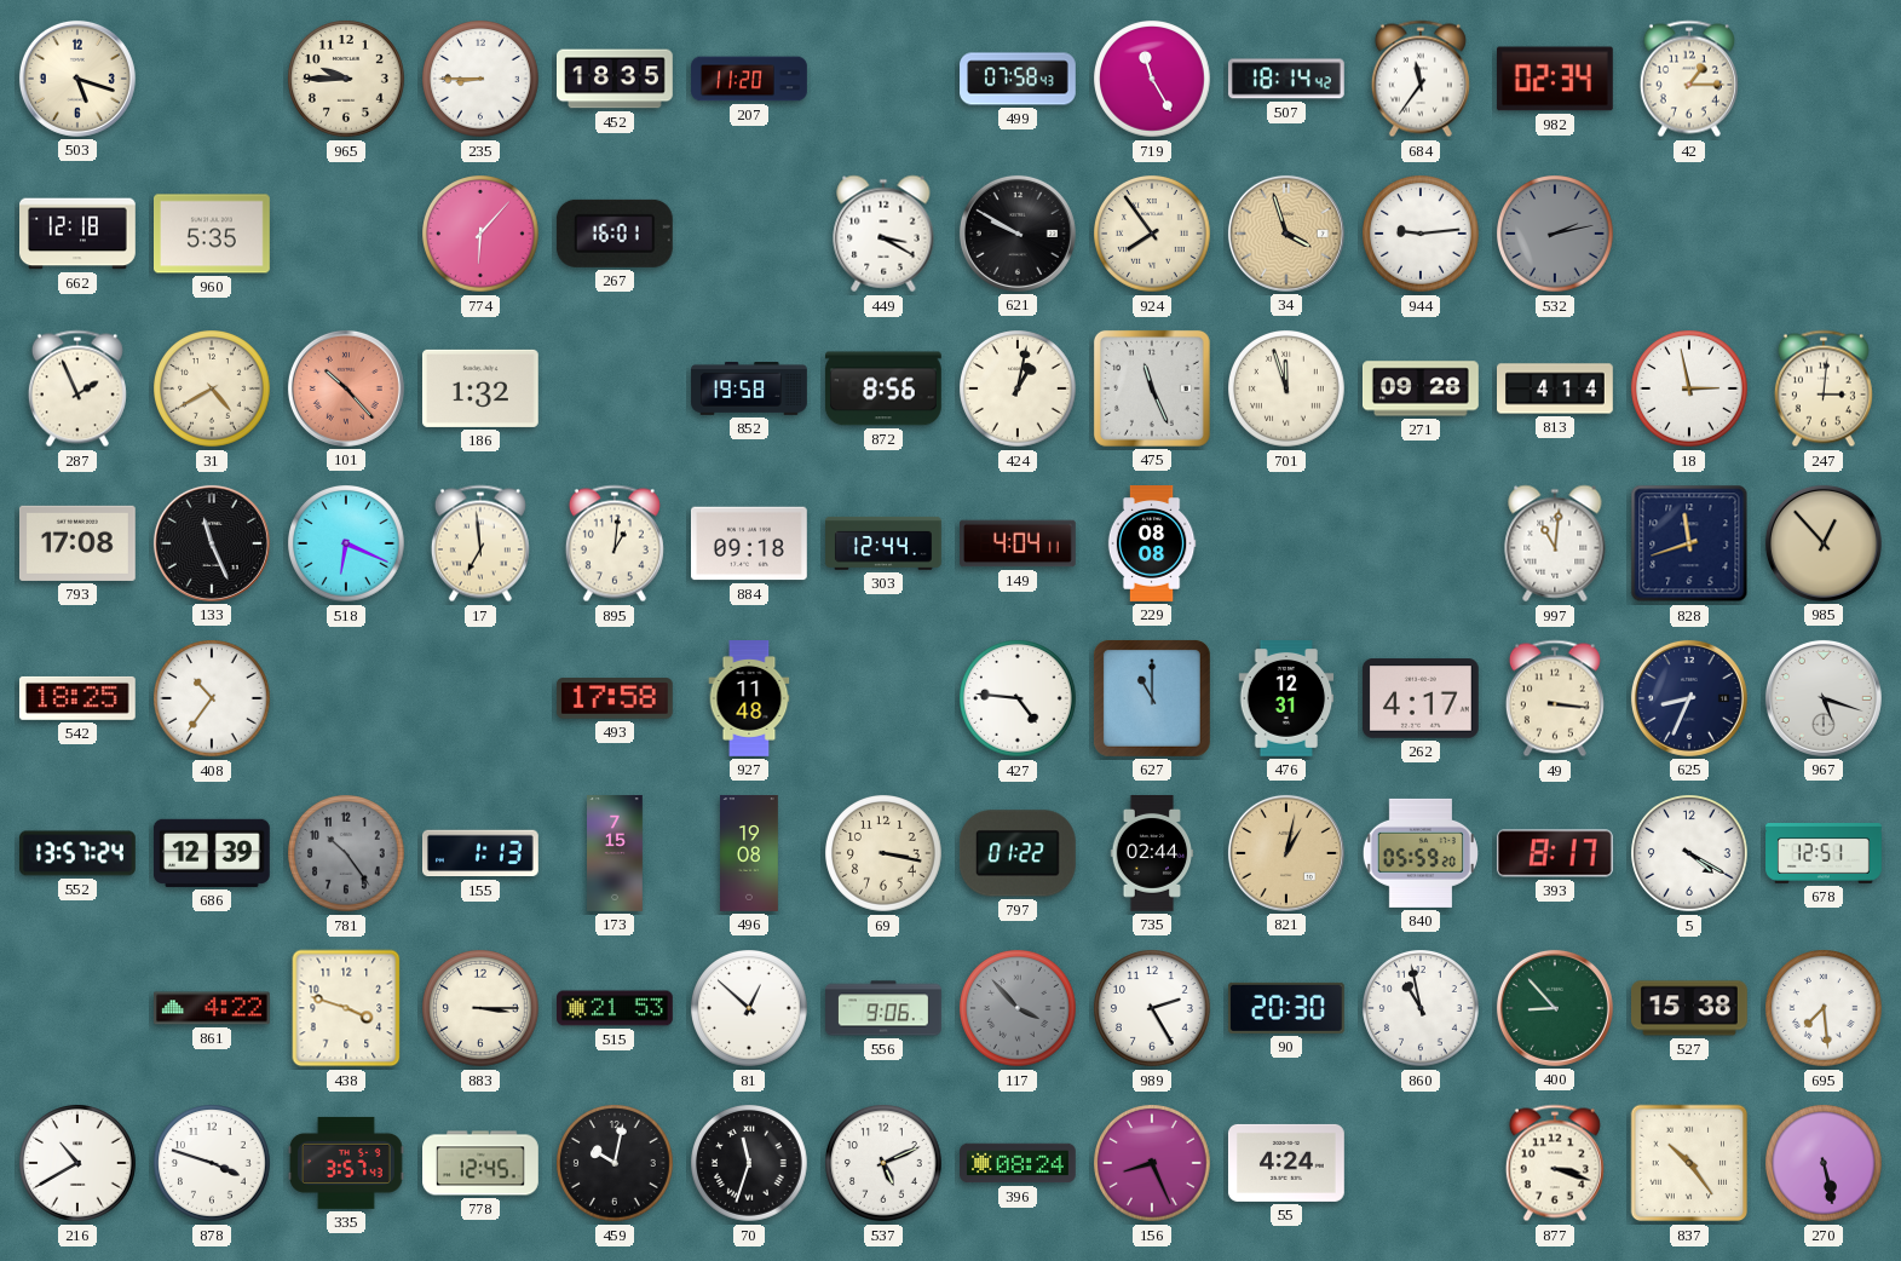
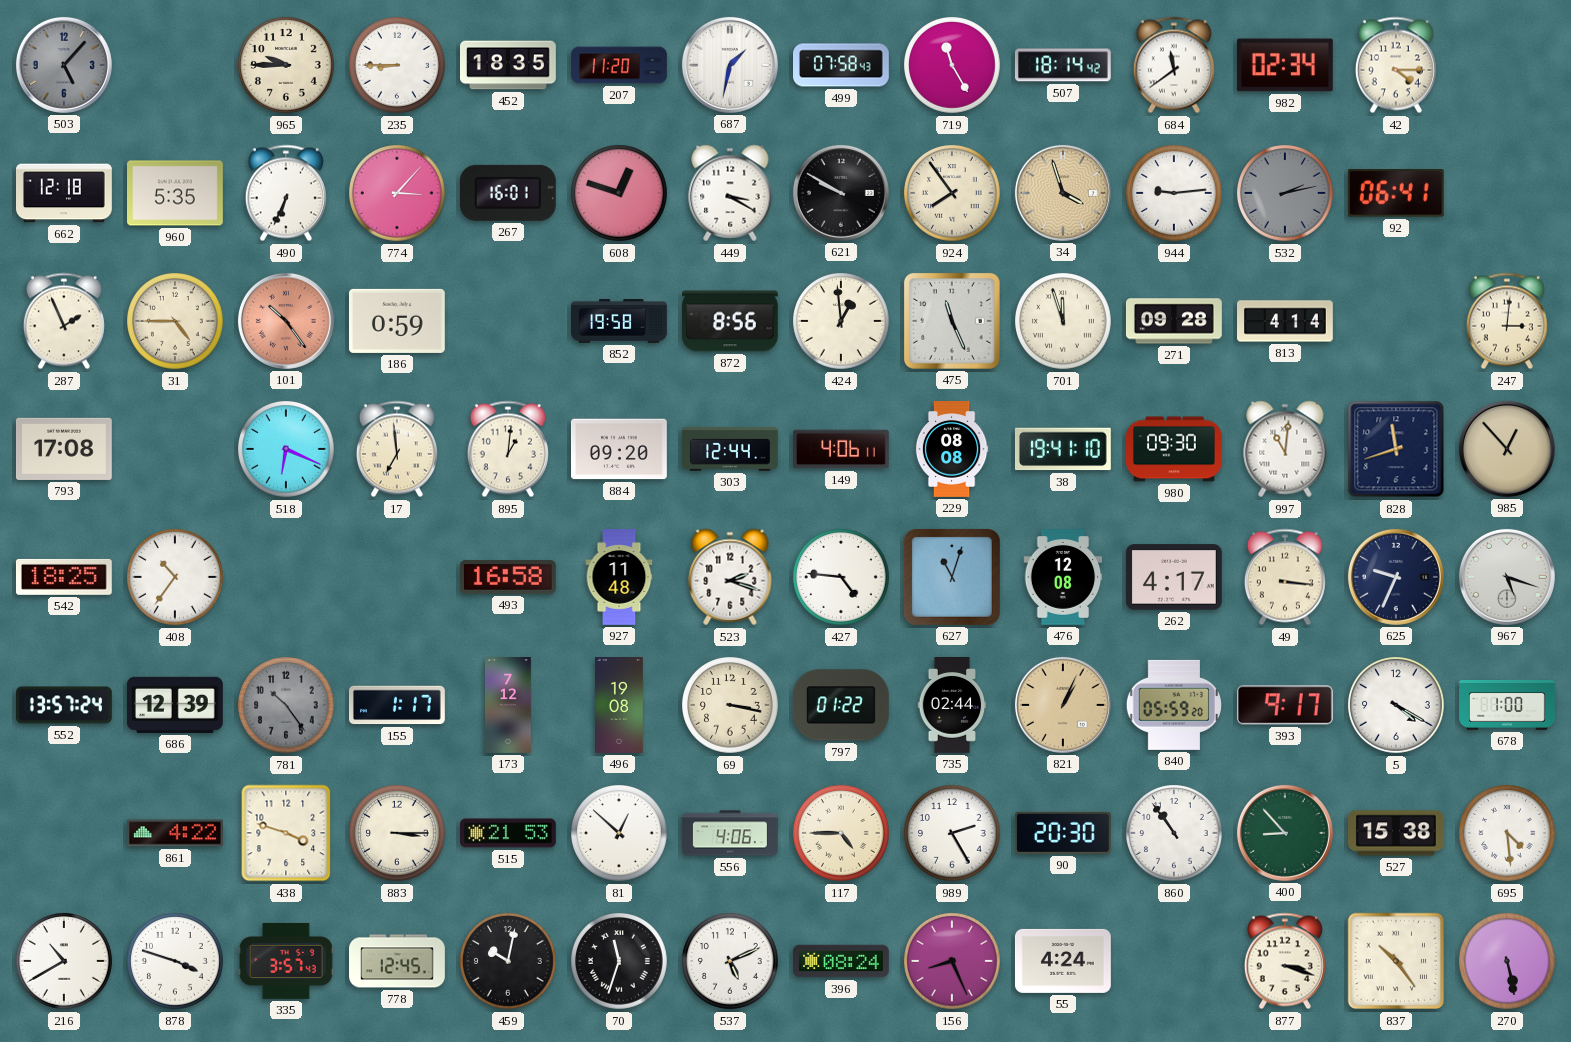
503: 5:18 -> 5:07 (64, 65)
503 dial: cream -> grey (64, 65)
687: none -> 1:32 (730, 65)
684: 11:36 -> 11:39 (1174, 65)
42: 1:15 -> 4:15 (1396, 65)
490: none -> 6:34 (286, 193)
774: 6:07 -> 3:07 (398, 194)
608: none -> 12:48 (620, 194)
92: none -> 06:41 (1396, 193)
31: 4:40 -> 4:45 (176, 322)
101: 10:23 -> 10:24 (286, 321)
186: 1:32 -> 0:59 (397, 321)
424: 1:02 -> 12:59 (842, 322)
18: 2:58 -> none (1690, 390)
133: 11:26 -> none (212, 543)
884: 09:18 -> 09:20 (620, 449)
149: 4:04 -> 4:06 (842, 449)
38: none -> 19:41 (1063, 449)
980: none -> 09:30 (1175, 449)
493: 17:58 -> 16:58 (508, 577)
523: none -> 2:18 (730, 577)
627: 11:00 -> 11:03 (952, 577)
476: 12:31 -> 12:08 (1063, 578)
625: 8:34 -> 9:34 (1396, 577)
155: 1:13 -> 1:17 (398, 705)
173: 7:15 -> 7:12 (509, 706)
821: 1:02 -> 1:04 (1063, 705)
393: 8:17 -> 9:17 (1285, 705)
678: 12:51 -> 1:00 (1507, 706)
556: 9:06 -> 4:06 (731, 833)
117: 3:53 -> 4:45 (842, 834)
117 dial: grey -> cream (842, 834)
860: 10:58 -> 10:54 (1175, 834)
695: 7:29 -> 4:29 (1508, 834)
